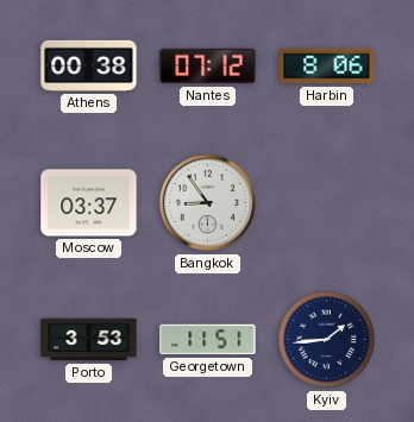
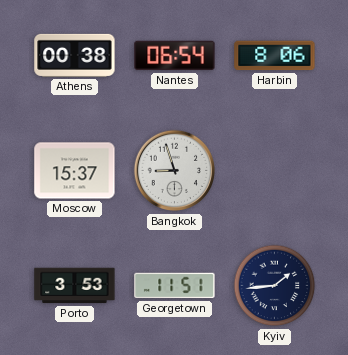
Nantes: 07:12 -> 06:54 (175, 56)
Moscow: 03:37 -> 15:37 (75, 171)
Bangkok: 8:54 -> 8:57 (175, 171)
